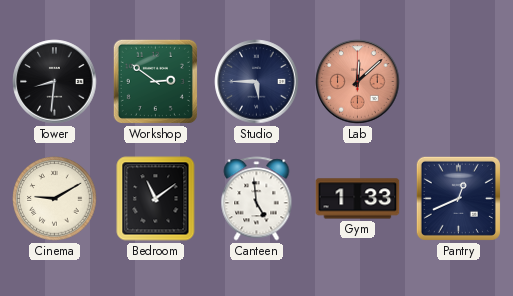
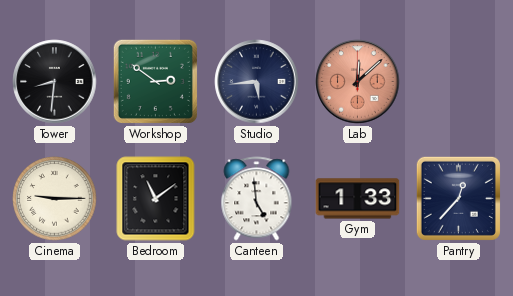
Studio: 5:45 -> 5:44 (257, 82)
Cinema: 9:10 -> 9:15 (55, 199)
Pantry: 12:41 -> 12:37 (458, 198)
